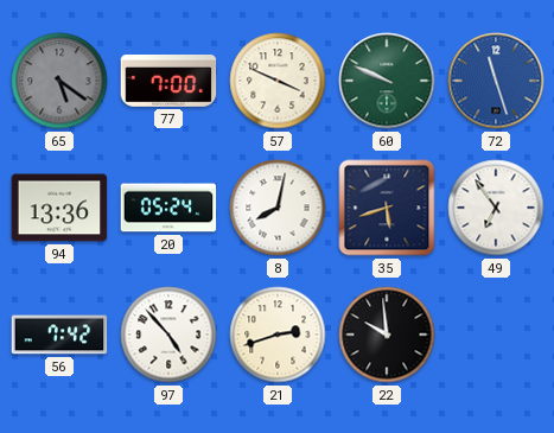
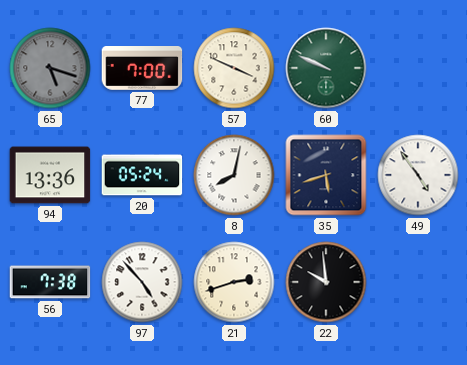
65: 5:21 -> 5:18 (50, 68)
72: 11:27 -> none (496, 81)
49: 6:54 -> 4:54 (418, 175)
56: 7:42 -> 7:38 (50, 282)
